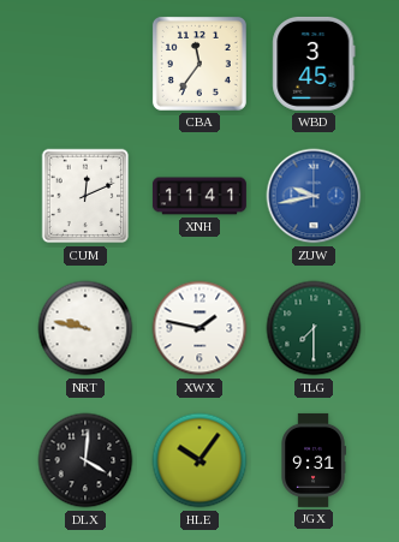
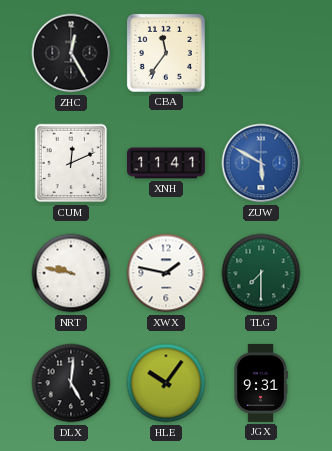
ZHC: none -> 12:25 (71, 53)
WBD: 3:45 -> none (314, 64)
ZUW: 9:43 -> 5:50 (261, 163)
DLX: 4:01 -> 5:01 (71, 383)
